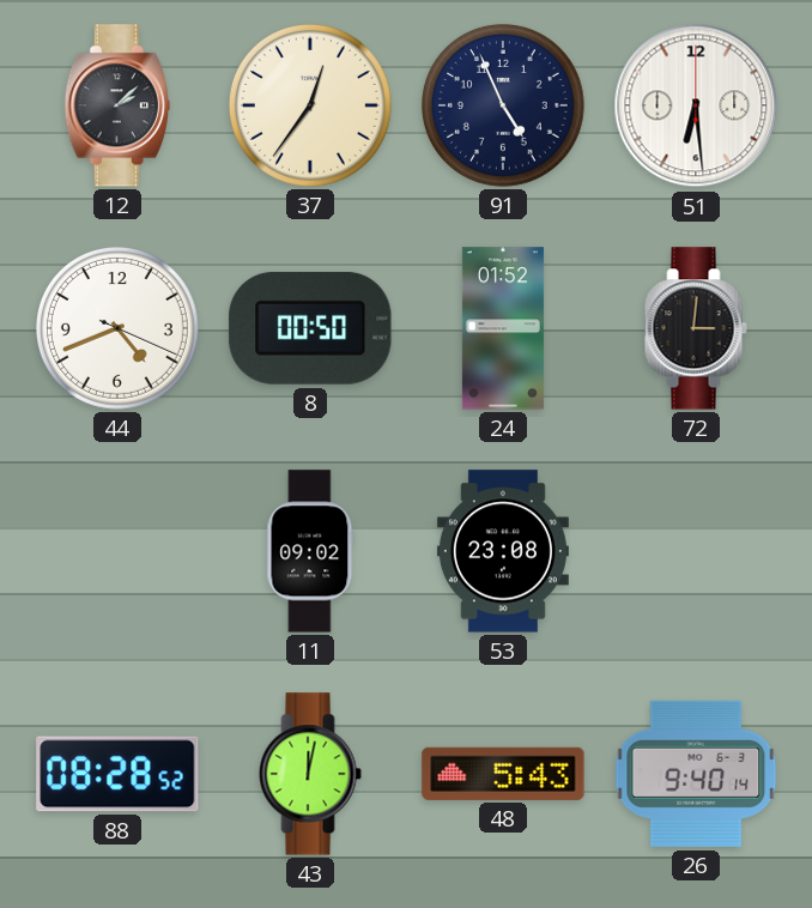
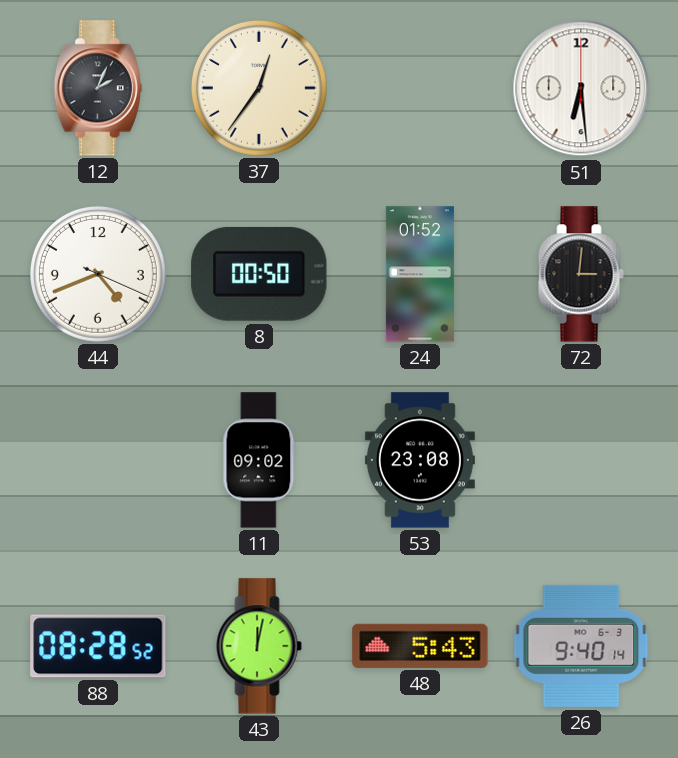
12: 2:08 -> 2:04 (98, 88)
91: 4:56 -> none (503, 105)
